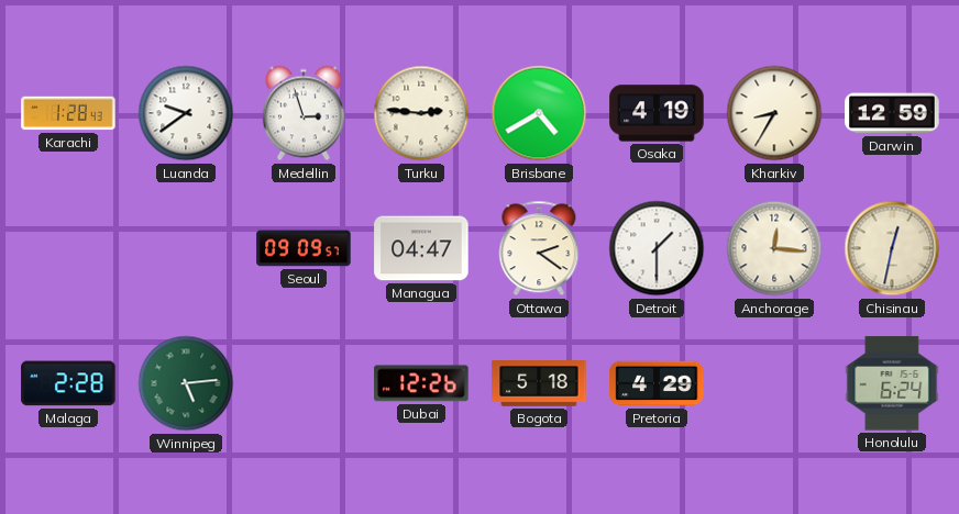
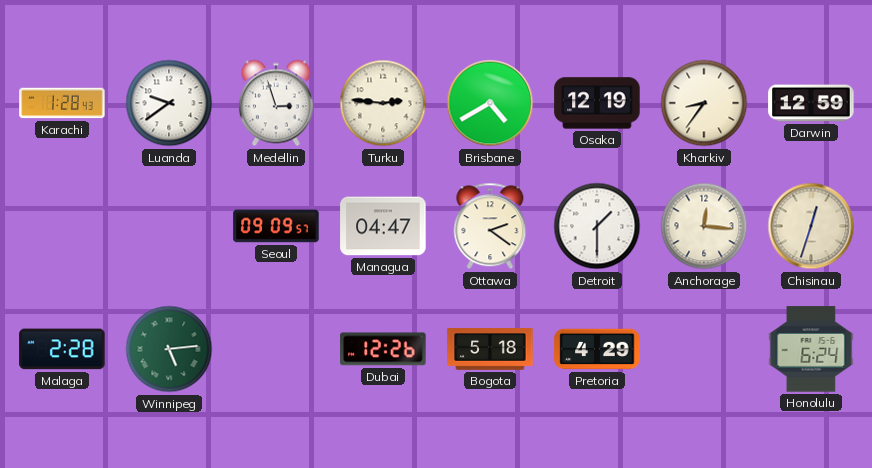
Osaka: 4:19 -> 12:19 (597, 103)
Kharkiv: 8:35 -> 8:36 (704, 103)
Chisinau: 12:32 -> 12:33 (811, 226)
